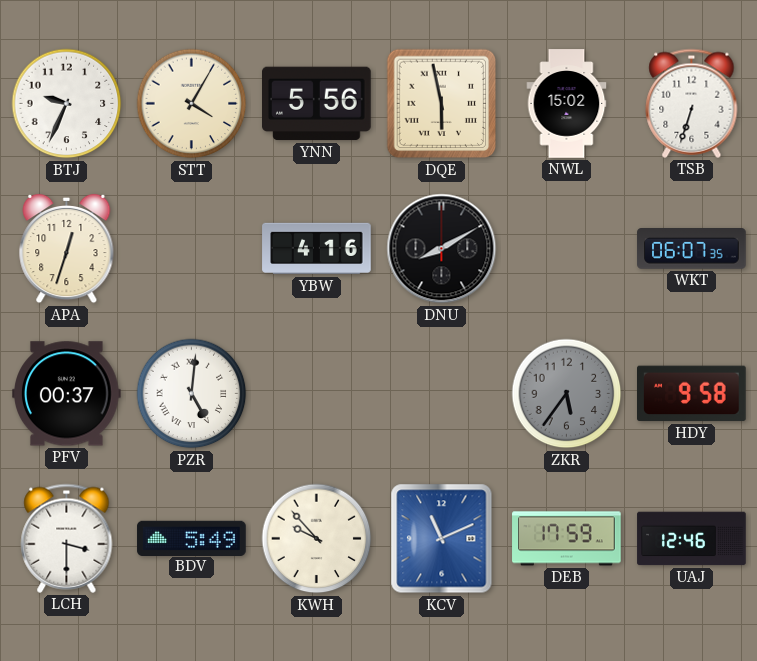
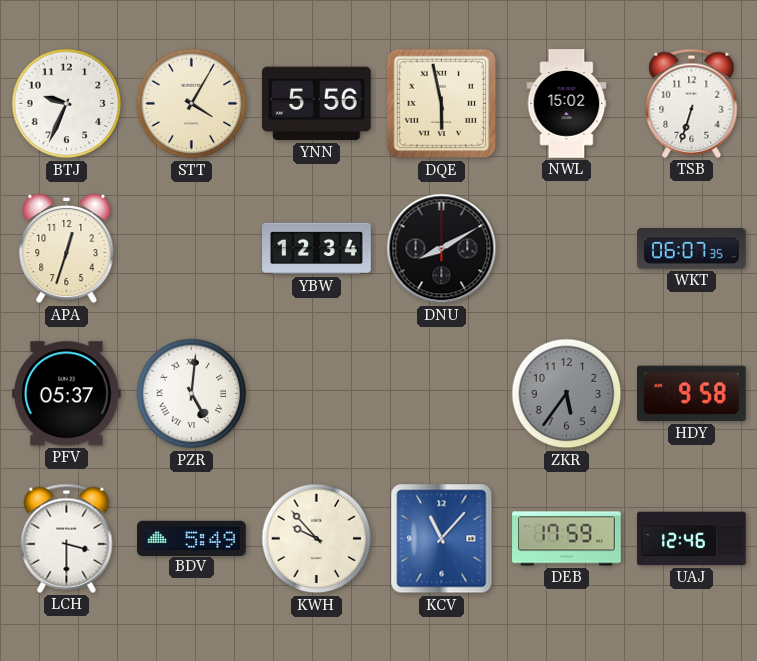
YBW: 4:16 -> 12:34 (317, 249)
PFV: 00:37 -> 05:37 (67, 394)
KCV: 11:11 -> 11:07 (442, 539)
